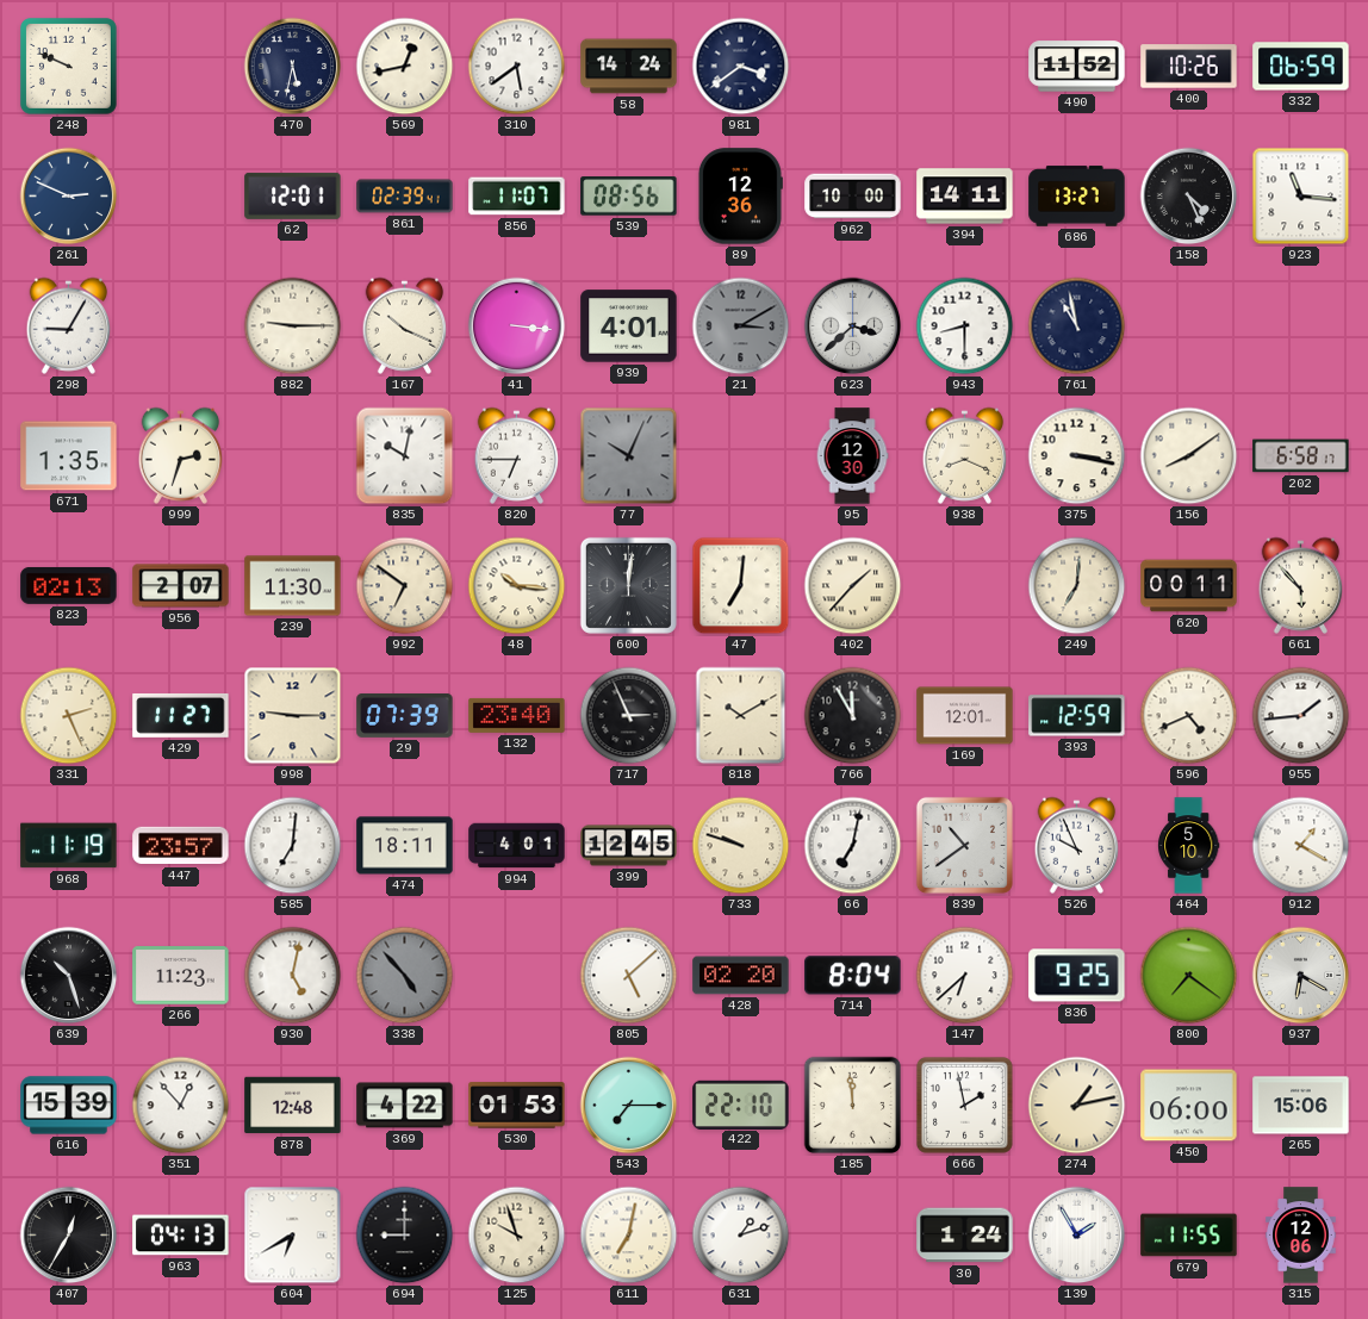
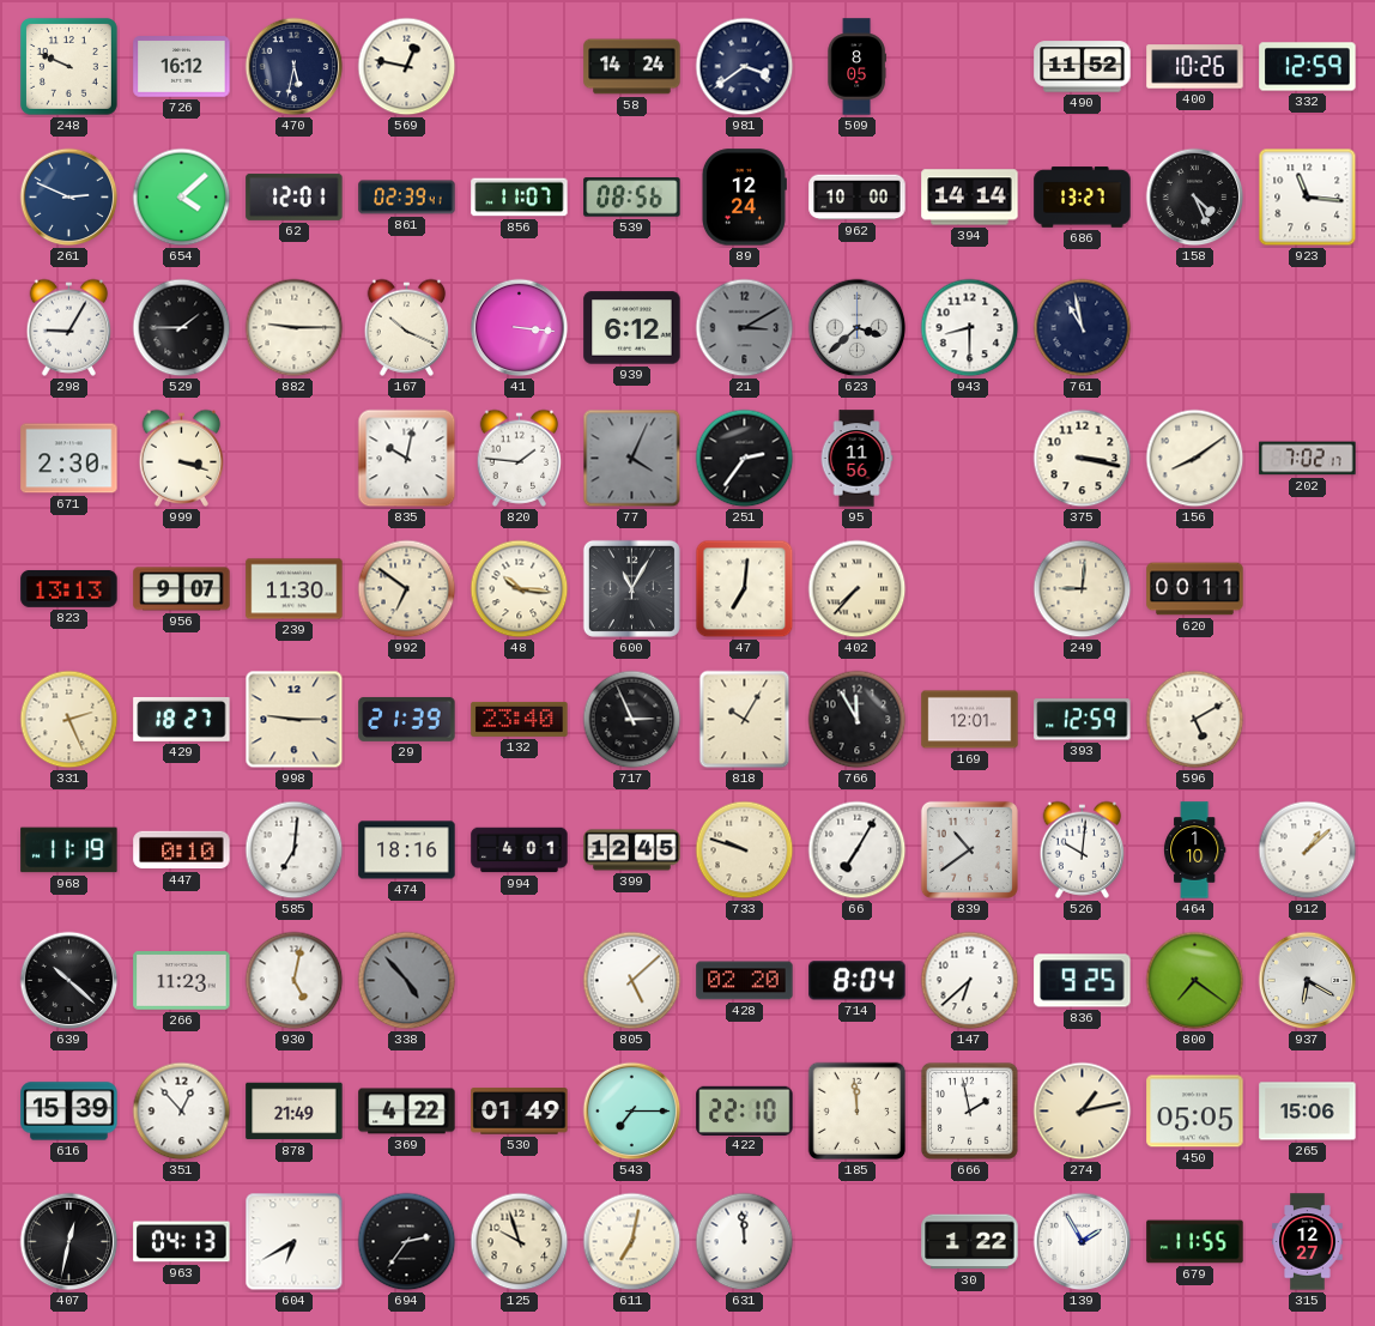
726: none -> 16:12 (182, 67)
569: 12:43 -> 12:47 (407, 67)
310: 5:39 -> none (517, 67)
509: none -> 8:05 (856, 67)
332: 06:59 -> 12:59 (1308, 67)
654: none -> 4:08 (182, 198)
89: 12:36 -> 12:24 (744, 198)
394: 14:11 -> 14:14 (970, 198)
529: none -> 1:45 (182, 328)
939: 4:01 -> 6:12 (632, 328)
671: 1:35 -> 2:30 (69, 459)
999: 2:33 -> 3:18 (182, 458)
820: 6:45 -> 1:46 (520, 458)
77: 10:04 -> 4:04 (632, 459)
251: none -> 2:36 (745, 459)
95: 12:30 -> 11:56 (856, 459)
938: 8:19 -> none (965, 455)
202: 6:58 -> 7:02 (1308, 459)
823: 02:13 -> 13:13 (69, 588)
956: 2:07 -> 9:07 (182, 589)
600: 12:01 -> 11:05 (631, 588)
402: 1:37 -> 7:37 (858, 589)
249: 7:01 -> 9:01 (1083, 589)
661: 5:53 -> none (1301, 585)
429: 11:27 -> 18:27 (182, 719)
29: 07:39 -> 21:39 (407, 719)
818: 10:10 -> 10:05 (745, 720)
596: 4:41 -> 5:10 (1195, 720)
955: 1:44 -> none (1301, 716)
447: 23:57 -> 0:10 (182, 850)
474: 18:11 -> 18:16 (407, 850)
66: 7:02 -> 7:05 (858, 850)
526: 9:56 -> 10:01 (1083, 849)
464: 5:10 -> 1:10 (1194, 850)
912: 1:20 -> 1:08 (1308, 850)
639: 10:27 -> 10:22 (69, 981)
878: 12:48 -> 21:49 (295, 1112)
530: 01:53 -> 01:49 (520, 1112)
450: 06:00 -> 05:05 (1195, 1112)
407: 12:35 -> 12:32 (69, 1242)
694: 9:00 -> 2:36 (407, 1242)
631: 1:12 -> 11:59 (745, 1242)
30: 1:24 -> 1:22 (970, 1242)
315: 12:06 -> 12:27 (1308, 1242)
